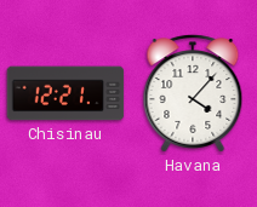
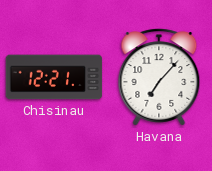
Havana: 4:07 -> 7:07 (159, 77)
